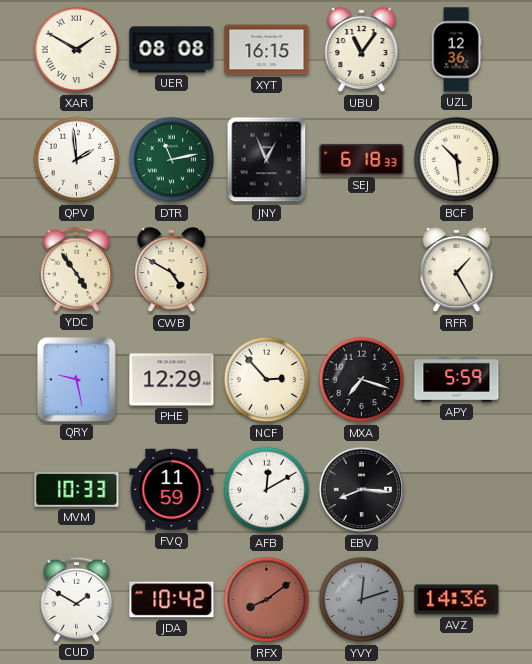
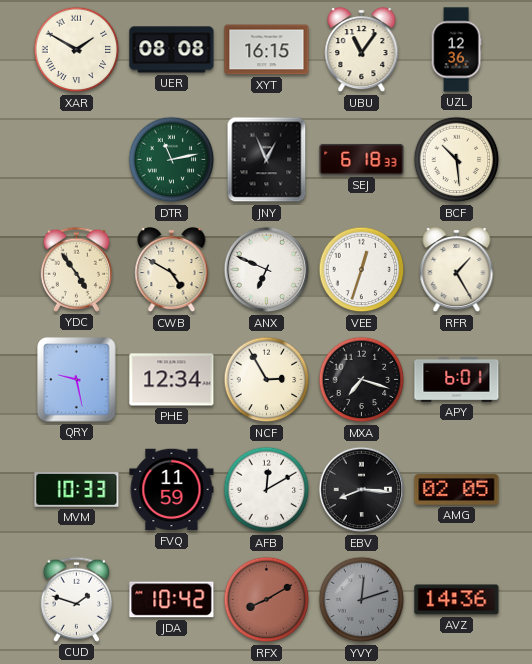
QPV: 1:59 -> none (77, 160)
ANX: none -> 6:49 (267, 270)
VEE: none -> 12:33 (362, 270)
PHE: 12:29 -> 12:34 (172, 380)
NCF: 2:53 -> 2:55 (267, 380)
APY: 5:59 -> 6:01 (457, 379)
AMG: none -> 02:05 (457, 490)
CUD: 1:50 -> 1:48 (76, 599)
RFX: 8:09 -> 8:10 (267, 600)
